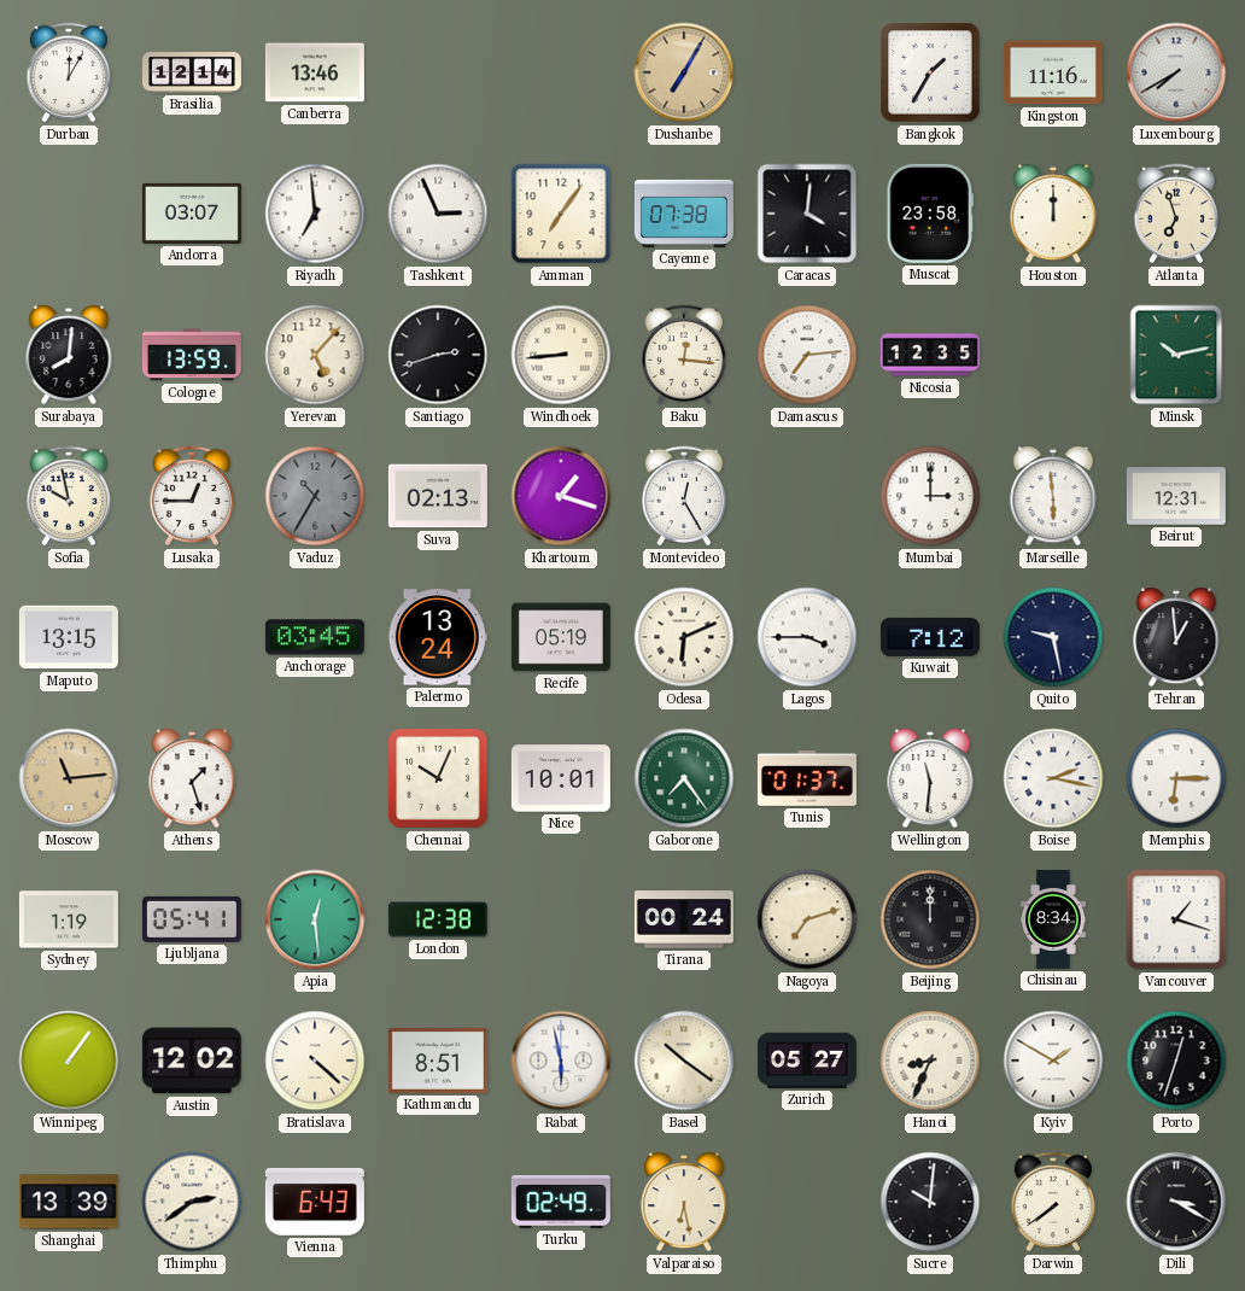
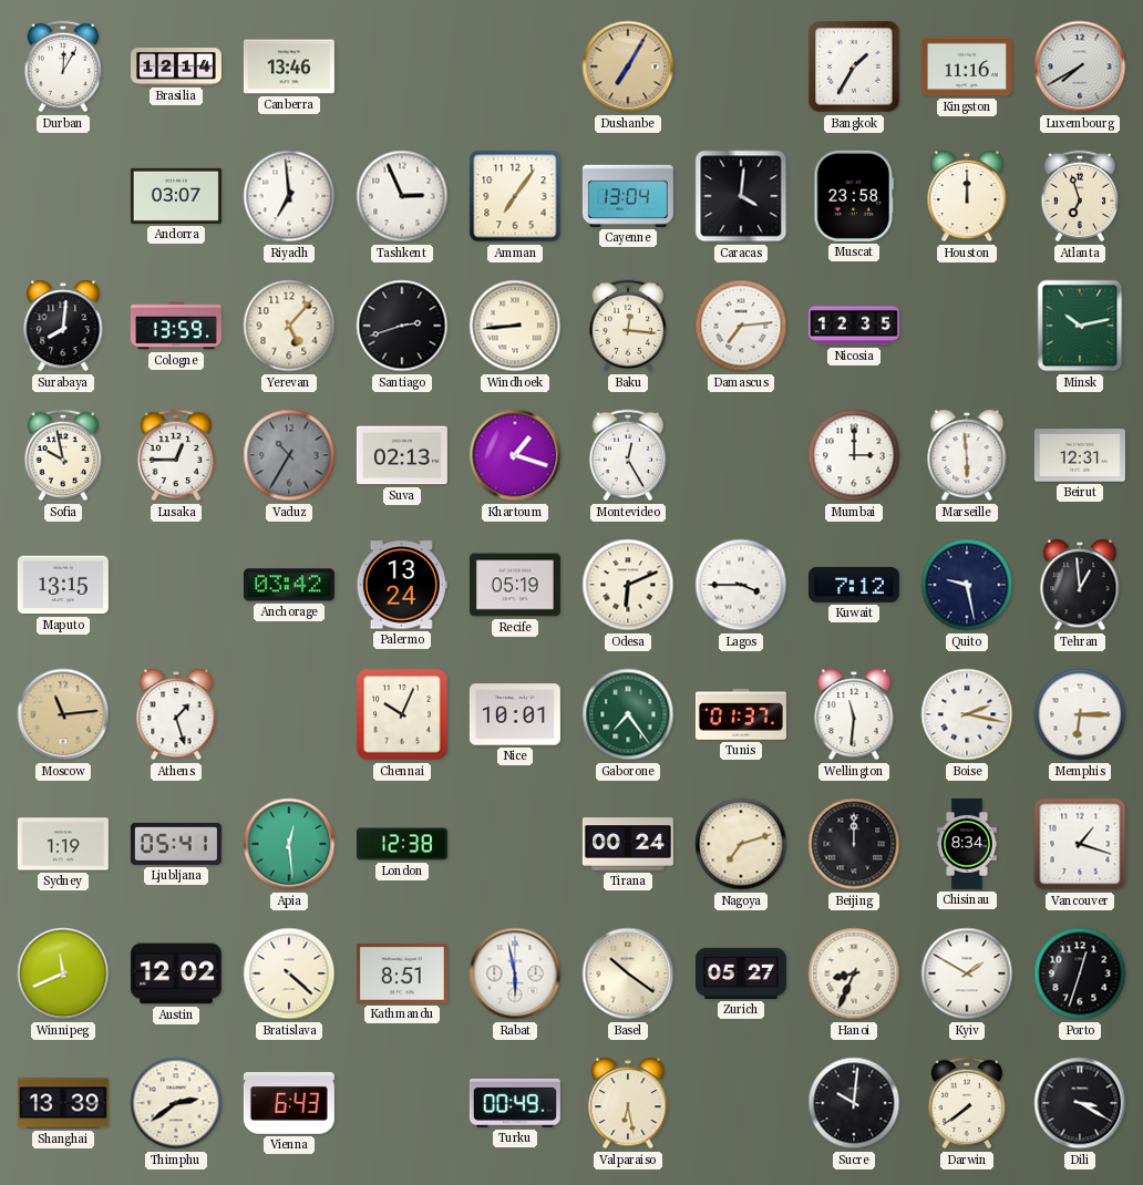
Cayenne: 07:38 -> 13:04 (628, 196)
Anchorage: 03:45 -> 03:42 (289, 585)
Winnipeg: 1:06 -> 11:41 (63, 973)
Turku: 02:49 -> 00:49 (515, 1103)
